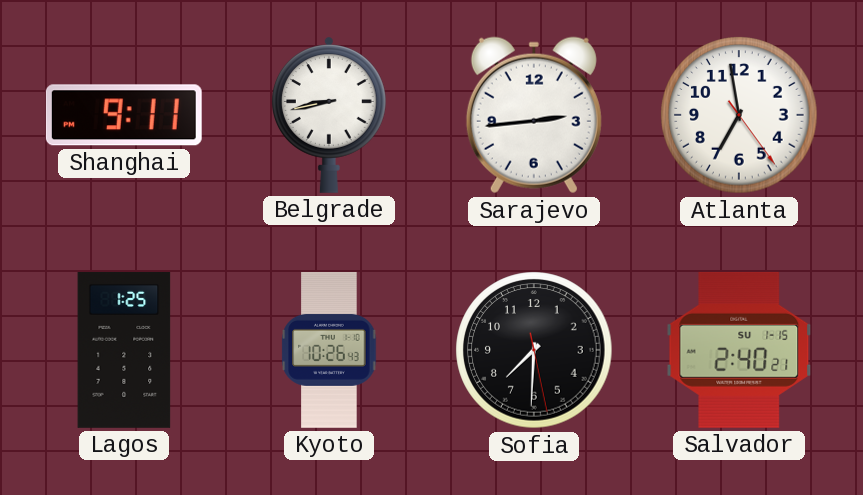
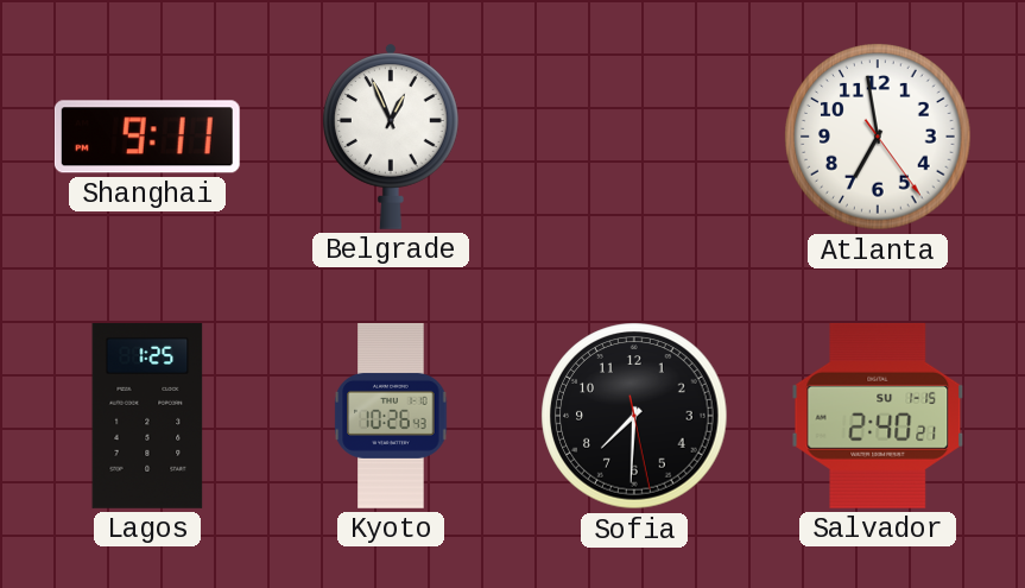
Belgrade: 8:43 -> 12:56 (391, 137)
Sarajevo: 2:44 -> none (534, 115)
